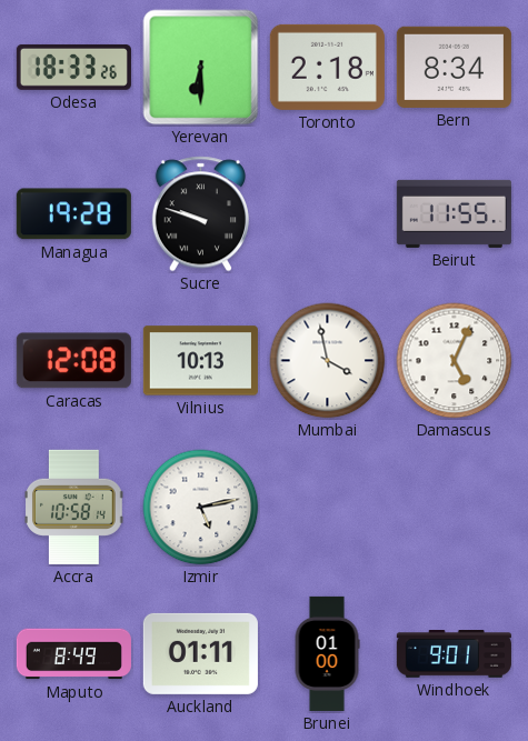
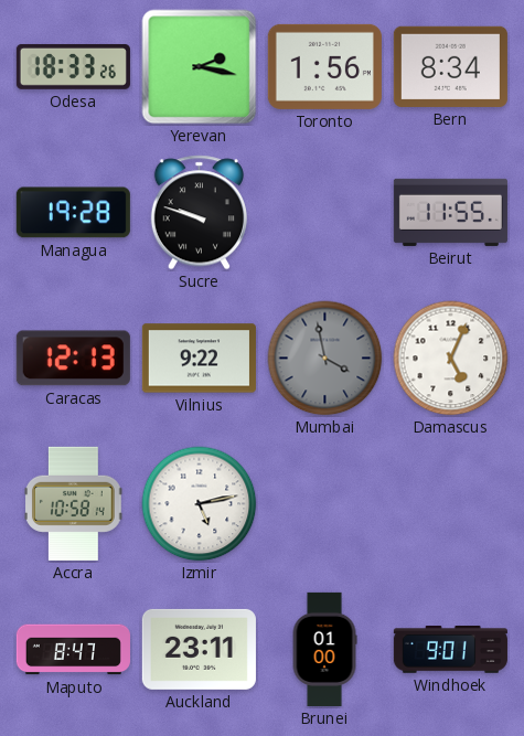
Yerevan: 6:30 -> 2:17 (200, 67)
Toronto: 2:18 -> 1:56 (324, 66)
Caracas: 12:08 -> 12:13 (73, 359)
Vilnius: 10:13 -> 9:22 (199, 359)
Mumbai dial: white -> grey (325, 359)
Maputo: 8:49 -> 8:47 (73, 650)
Auckland: 01:11 -> 23:11 (199, 649)
